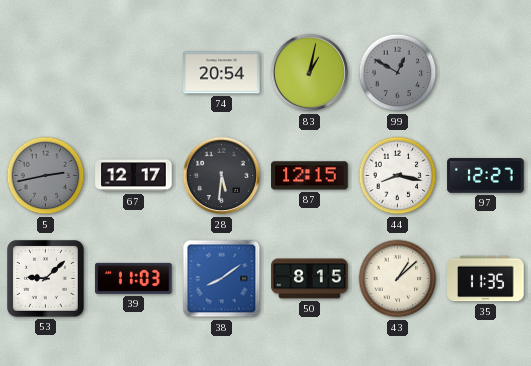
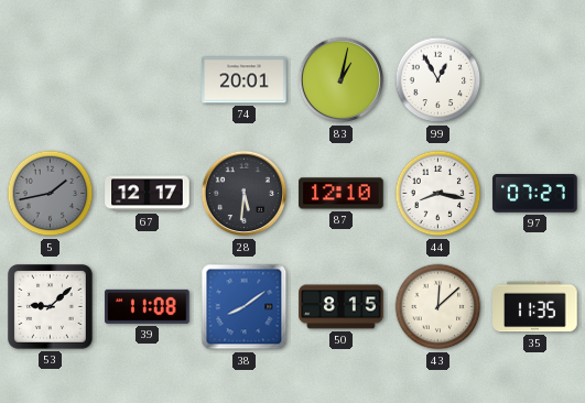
74: 20:54 -> 20:01 (245, 80)
99: 12:50 -> 12:55 (438, 80)
99 dial: grey -> white (438, 80)
5: 2:43 -> 1:43 (51, 194)
87: 12:15 -> 12:10 (342, 194)
97: 12:27 -> 07:27 (535, 194)
39: 11:03 -> 11:08 (148, 306)
43: 1:08 -> 12:08 (438, 307)
